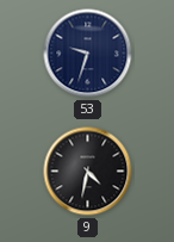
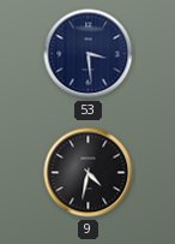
53: 9:33 -> 3:29 (89, 54)
